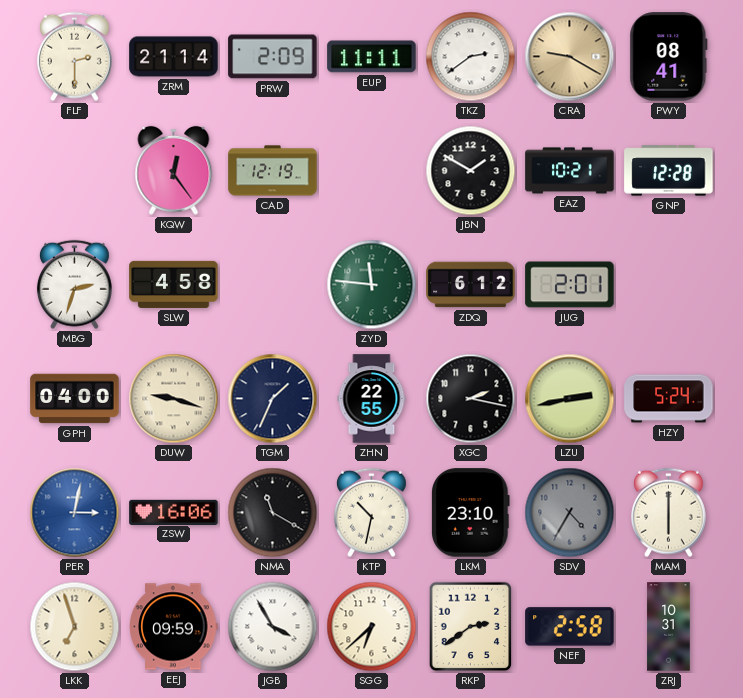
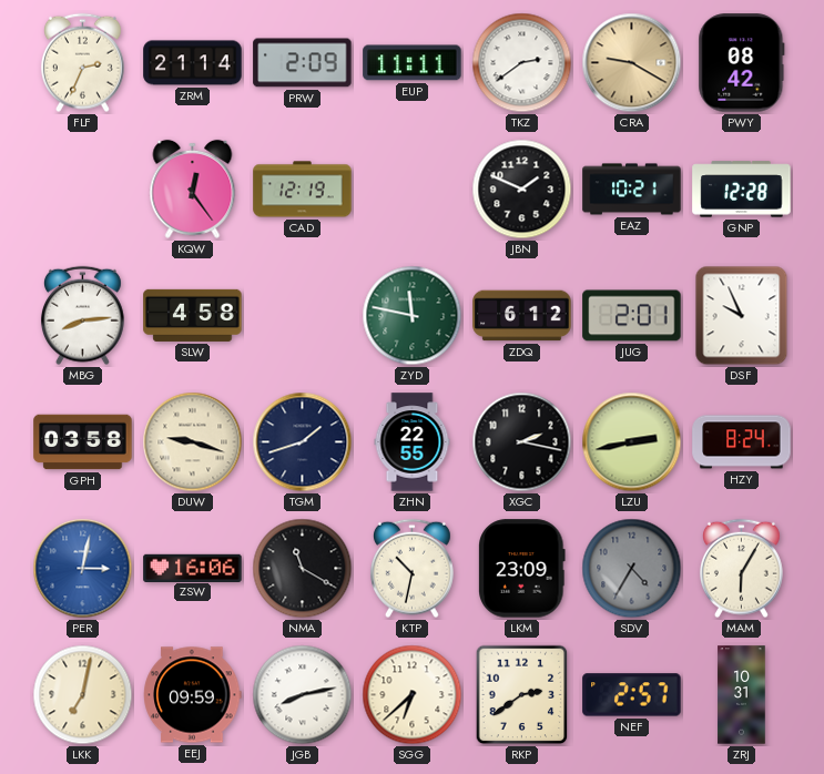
FLF: 2:30 -> 2:34 (82, 63)
PWY: 08:41 -> 08:42 (742, 63)
JBN: 1:50 -> 1:49 (522, 190)
MBG: 2:33 -> 8:14 (82, 316)
ZYD: 11:46 -> 11:47 (413, 316)
DSF: none -> 9:56 (742, 316)
GPH: 04:00 -> 03:58 (83, 442)
TGM: 1:34 -> 1:42 (303, 442)
HZY: 5:24 -> 8:24 (742, 442)
LKM: 23:10 -> 23:09 (522, 569)
MAM: 6:00 -> 6:05 (741, 569)
LKK: 6:57 -> 7:02 (83, 695)
JGB: 3:55 -> 8:13 (303, 695)
NEF: 2:58 -> 2:57 (632, 695)
